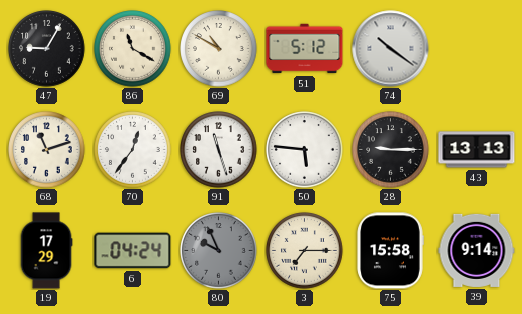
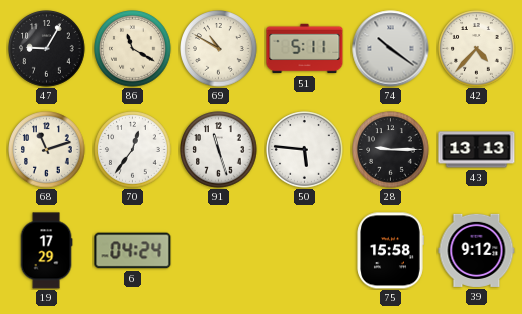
51: 5:12 -> 5:11 (305, 49)
42: none -> 4:37 (477, 49)
80: 9:56 -> none (219, 251)
3: 7:15 -> none (305, 251)
39: 9:14 -> 9:12 (477, 250)
